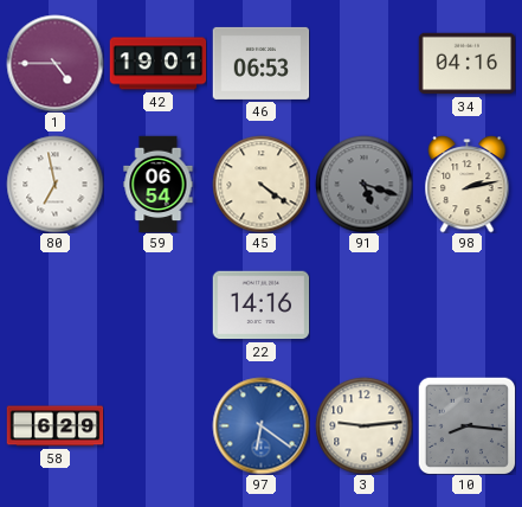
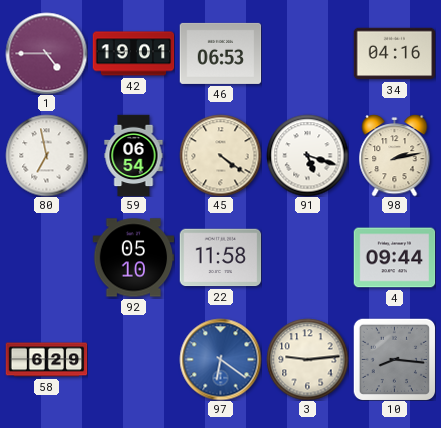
91 dial: grey -> white (307, 155)
92: none -> 05:10 (133, 258)
22: 14:16 -> 11:58 (220, 258)
4: none -> 09:44 (394, 258)
